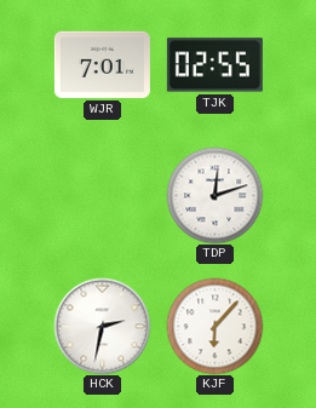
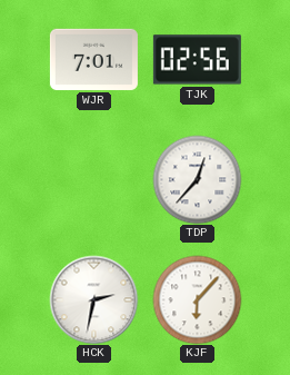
TJK: 02:55 -> 02:56 (197, 60)
TDP: 12:12 -> 12:37 (197, 179)
